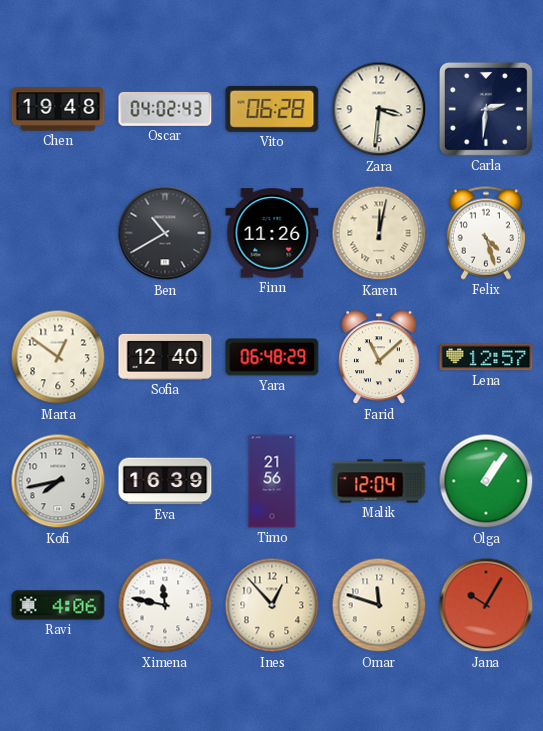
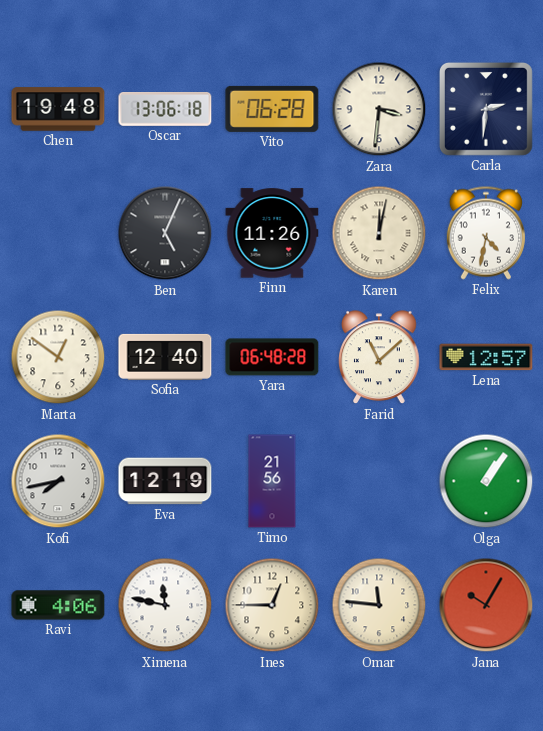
Oscar: 04:02 -> 13:06 (165, 110)
Ben: 10:40 -> 5:04 (165, 233)
Felix: 4:27 -> 4:32 (486, 233)
Yara: 06:48:29 -> 06:48:28 (272, 357)
Eva: 16:39 -> 12:19 (165, 481)
Malik: 12:04 -> none (379, 481)
Ines: 12:53 -> 12:45 (272, 605)
Omar: 11:48 -> 11:46 (379, 605)
